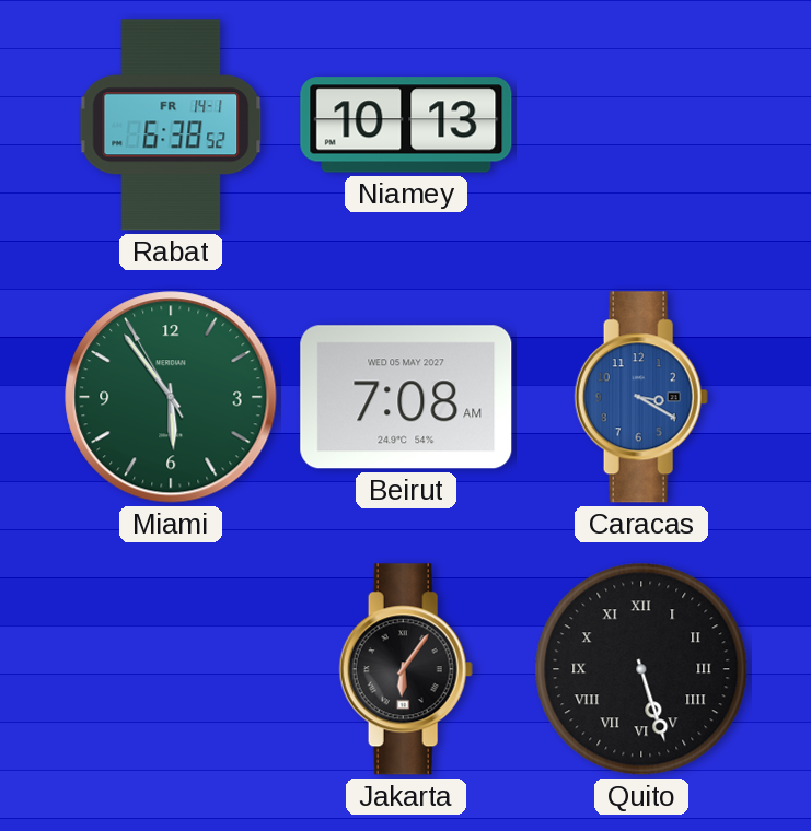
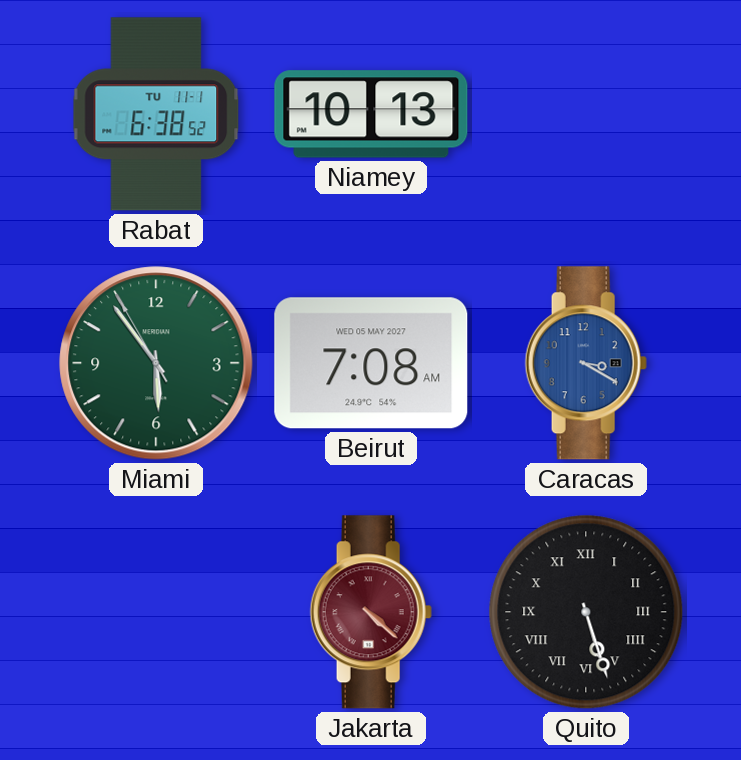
Rabat date: FR 14-1 -> TU 11-1 (156, 114)
Jakarta: 6:06 -> 4:22 (371, 612)
Jakarta dial: black -> burgundy (371, 612)
